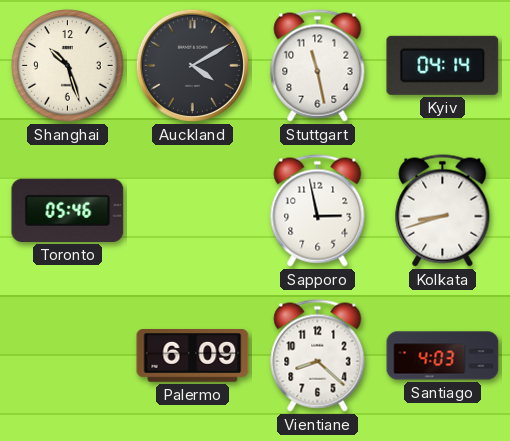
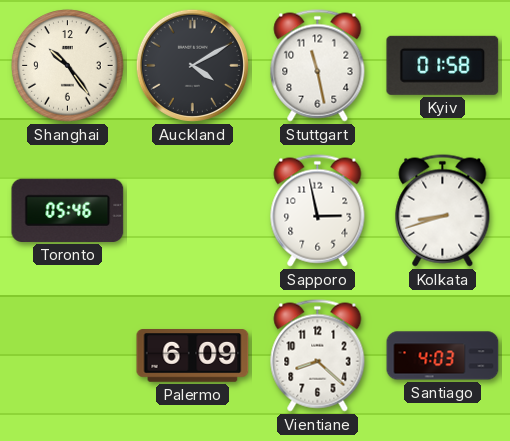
Shanghai: 10:27 -> 10:24 (68, 66)
Kyiv: 04:14 -> 01:58 (443, 65)
